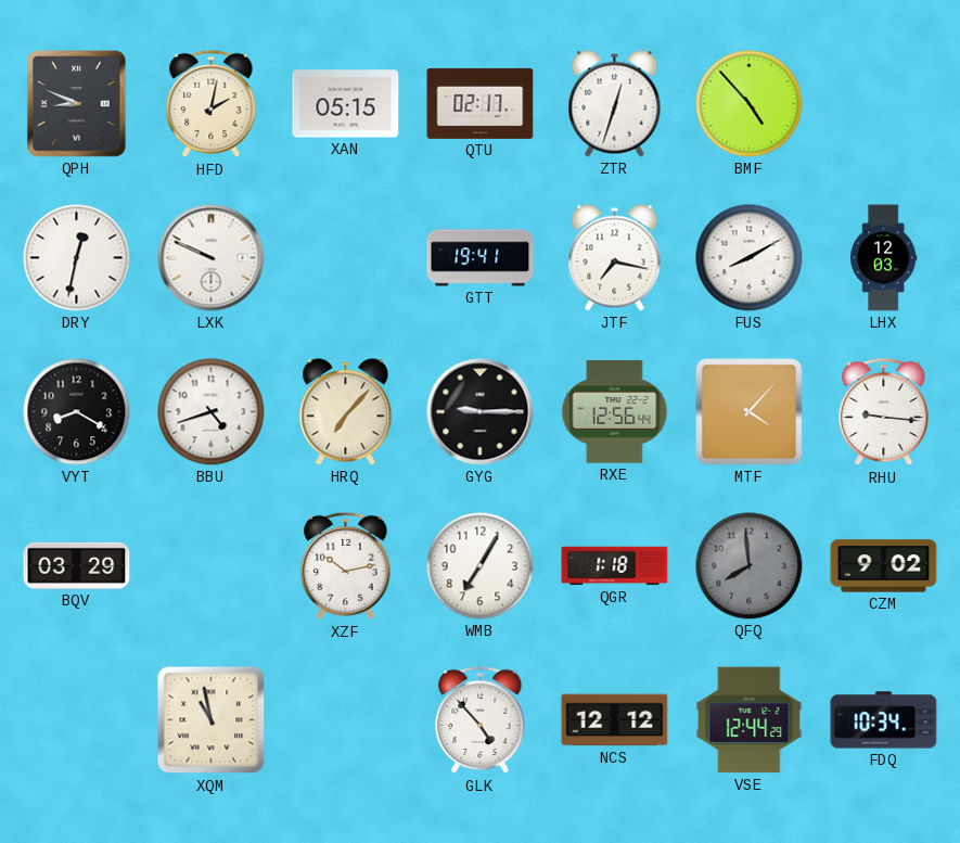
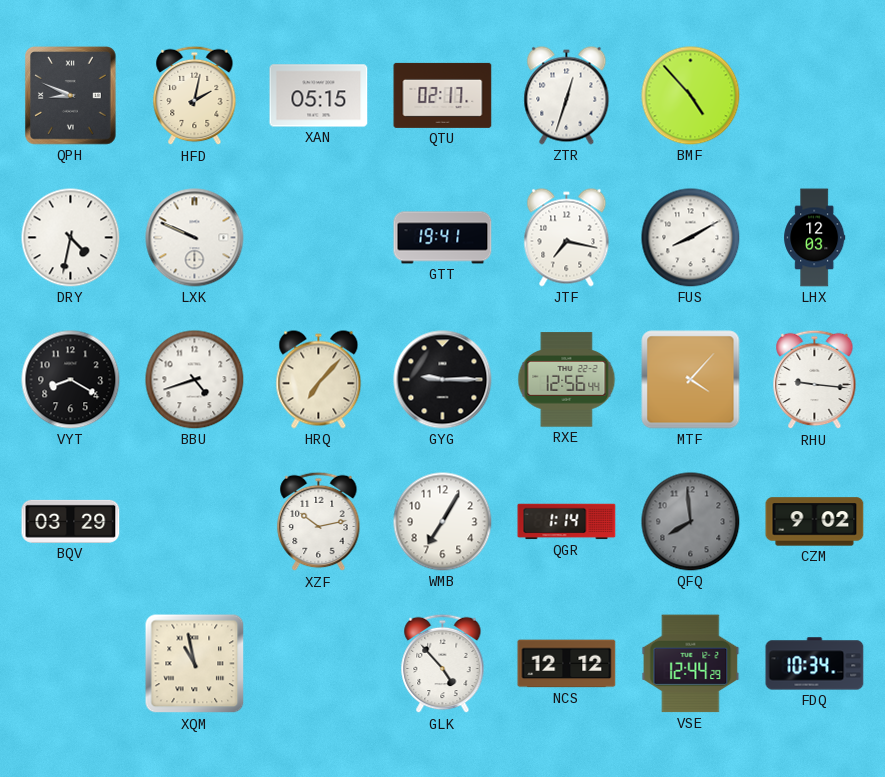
DRY: 12:32 -> 4:32 (71, 238)
QGR: 1:18 -> 1:14 (567, 522)
